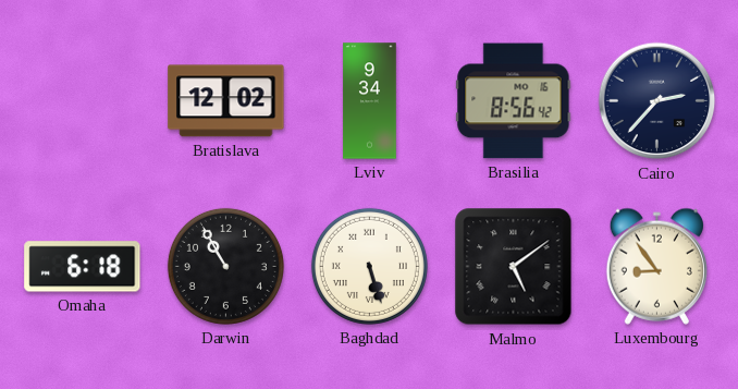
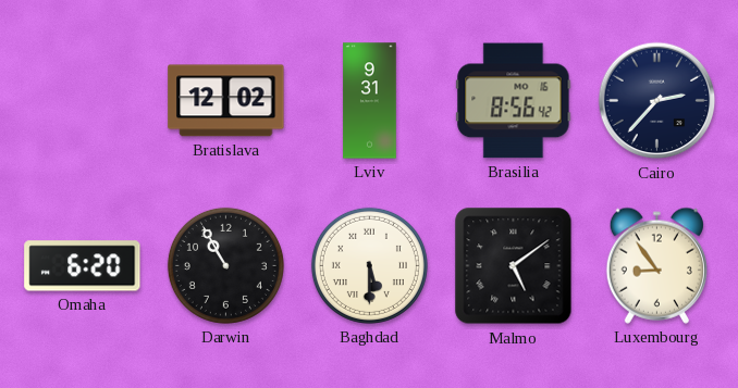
Lviv: 9:34 -> 9:31 (370, 101)
Omaha: 6:18 -> 6:20 (83, 266)
Baghdad: 5:27 -> 5:30 (369, 265)
